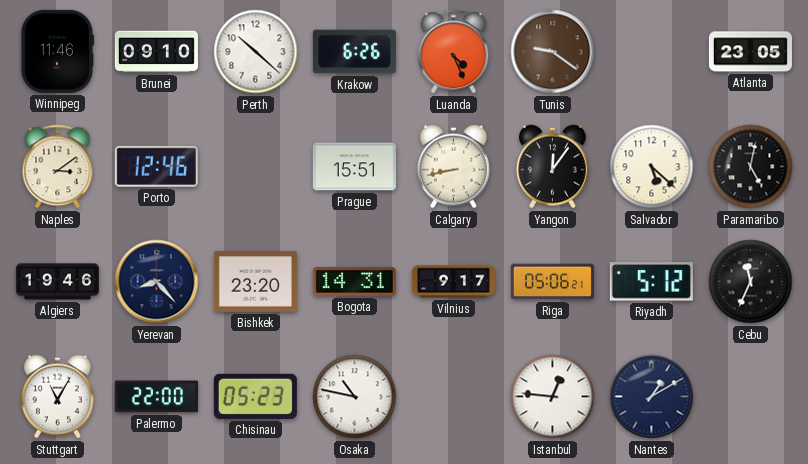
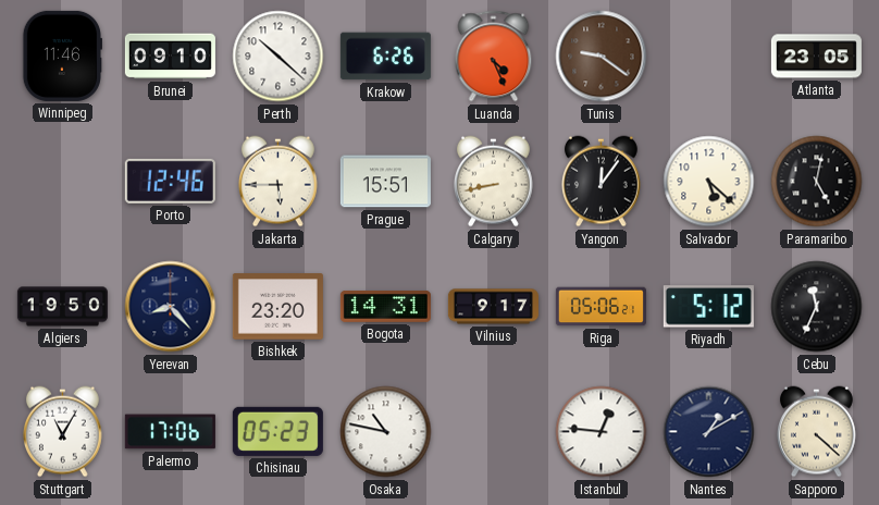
Naples: 3:09 -> none (58, 167)
Jakarta: none -> 5:45 (277, 182)
Algiers: 19:46 -> 19:50 (62, 307)
Palermo: 22:00 -> 17:06 (170, 432)
Sapporo: none -> 4:22 (816, 432)
